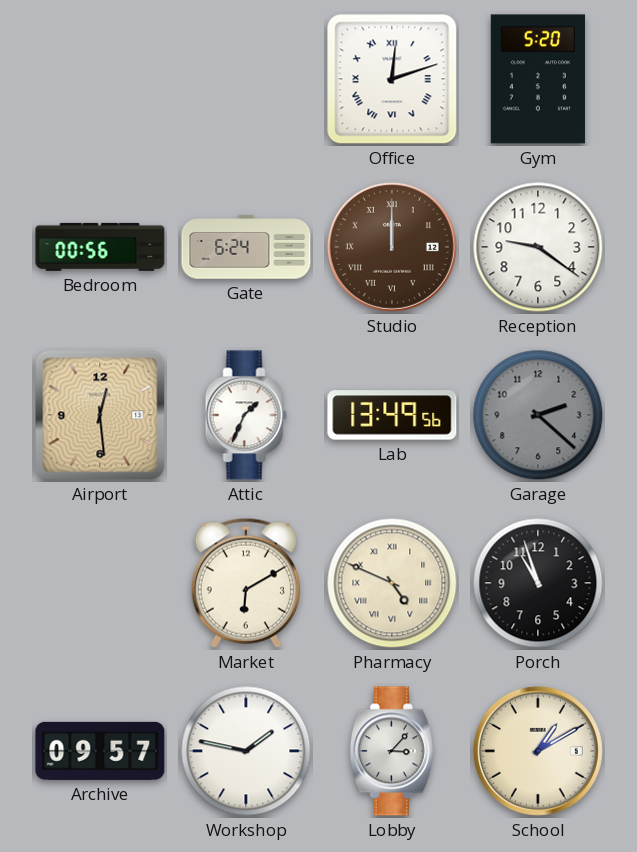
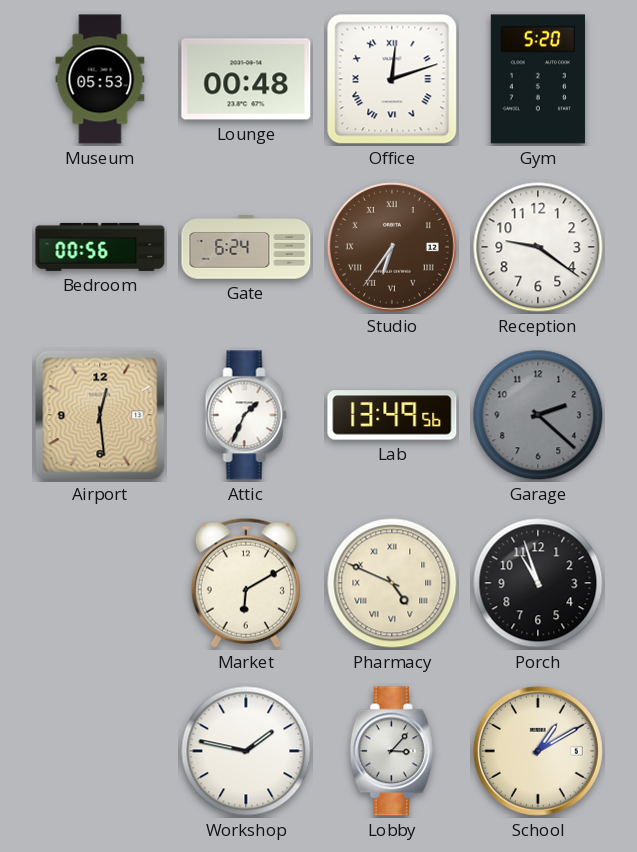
Museum: none -> 05:53 (100, 79)
Lounge: none -> 00:48 (246, 79)
Studio: 12:00 -> 6:36 (392, 247)
Archive: 09:57 -> none (100, 751)
